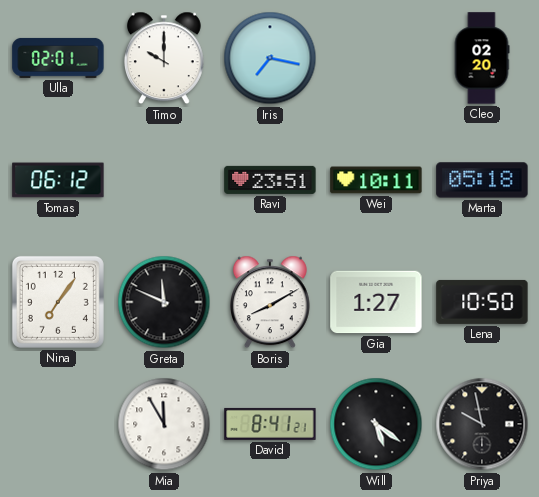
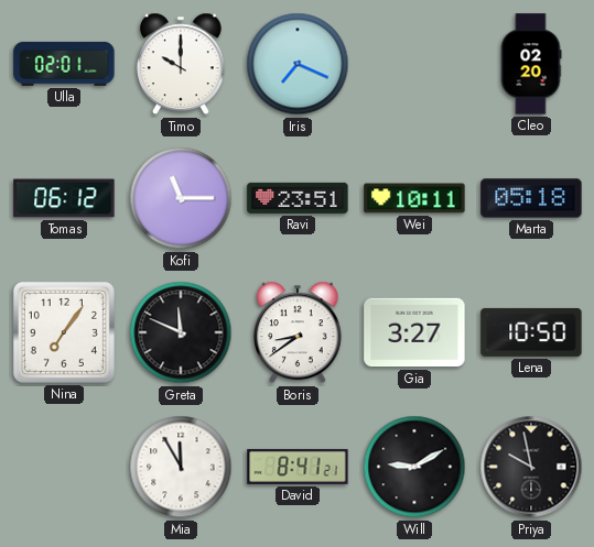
Iris: 7:17 -> 7:19 (298, 64)
Kofi: none -> 11:15 (181, 198)
Boris: 8:10 -> 8:39 (298, 332)
Gia: 1:27 -> 3:27 (414, 332)
Will: 5:21 -> 9:10 (414, 467)
